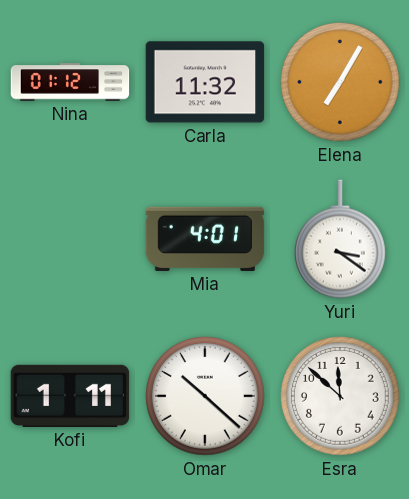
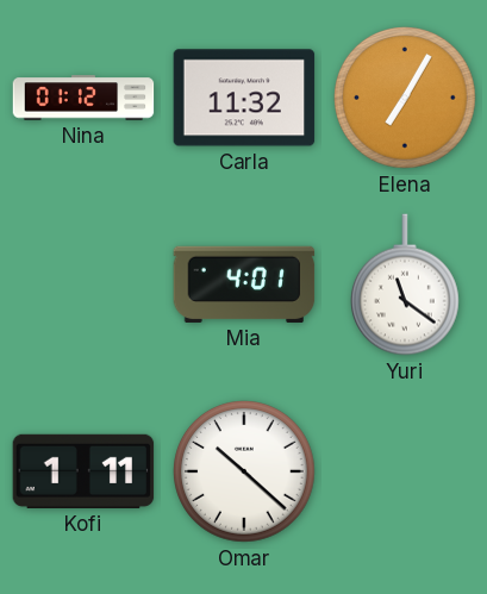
Yuri: 3:21 -> 11:21 (405, 285)
Esra: 11:52 -> none (341, 397)
